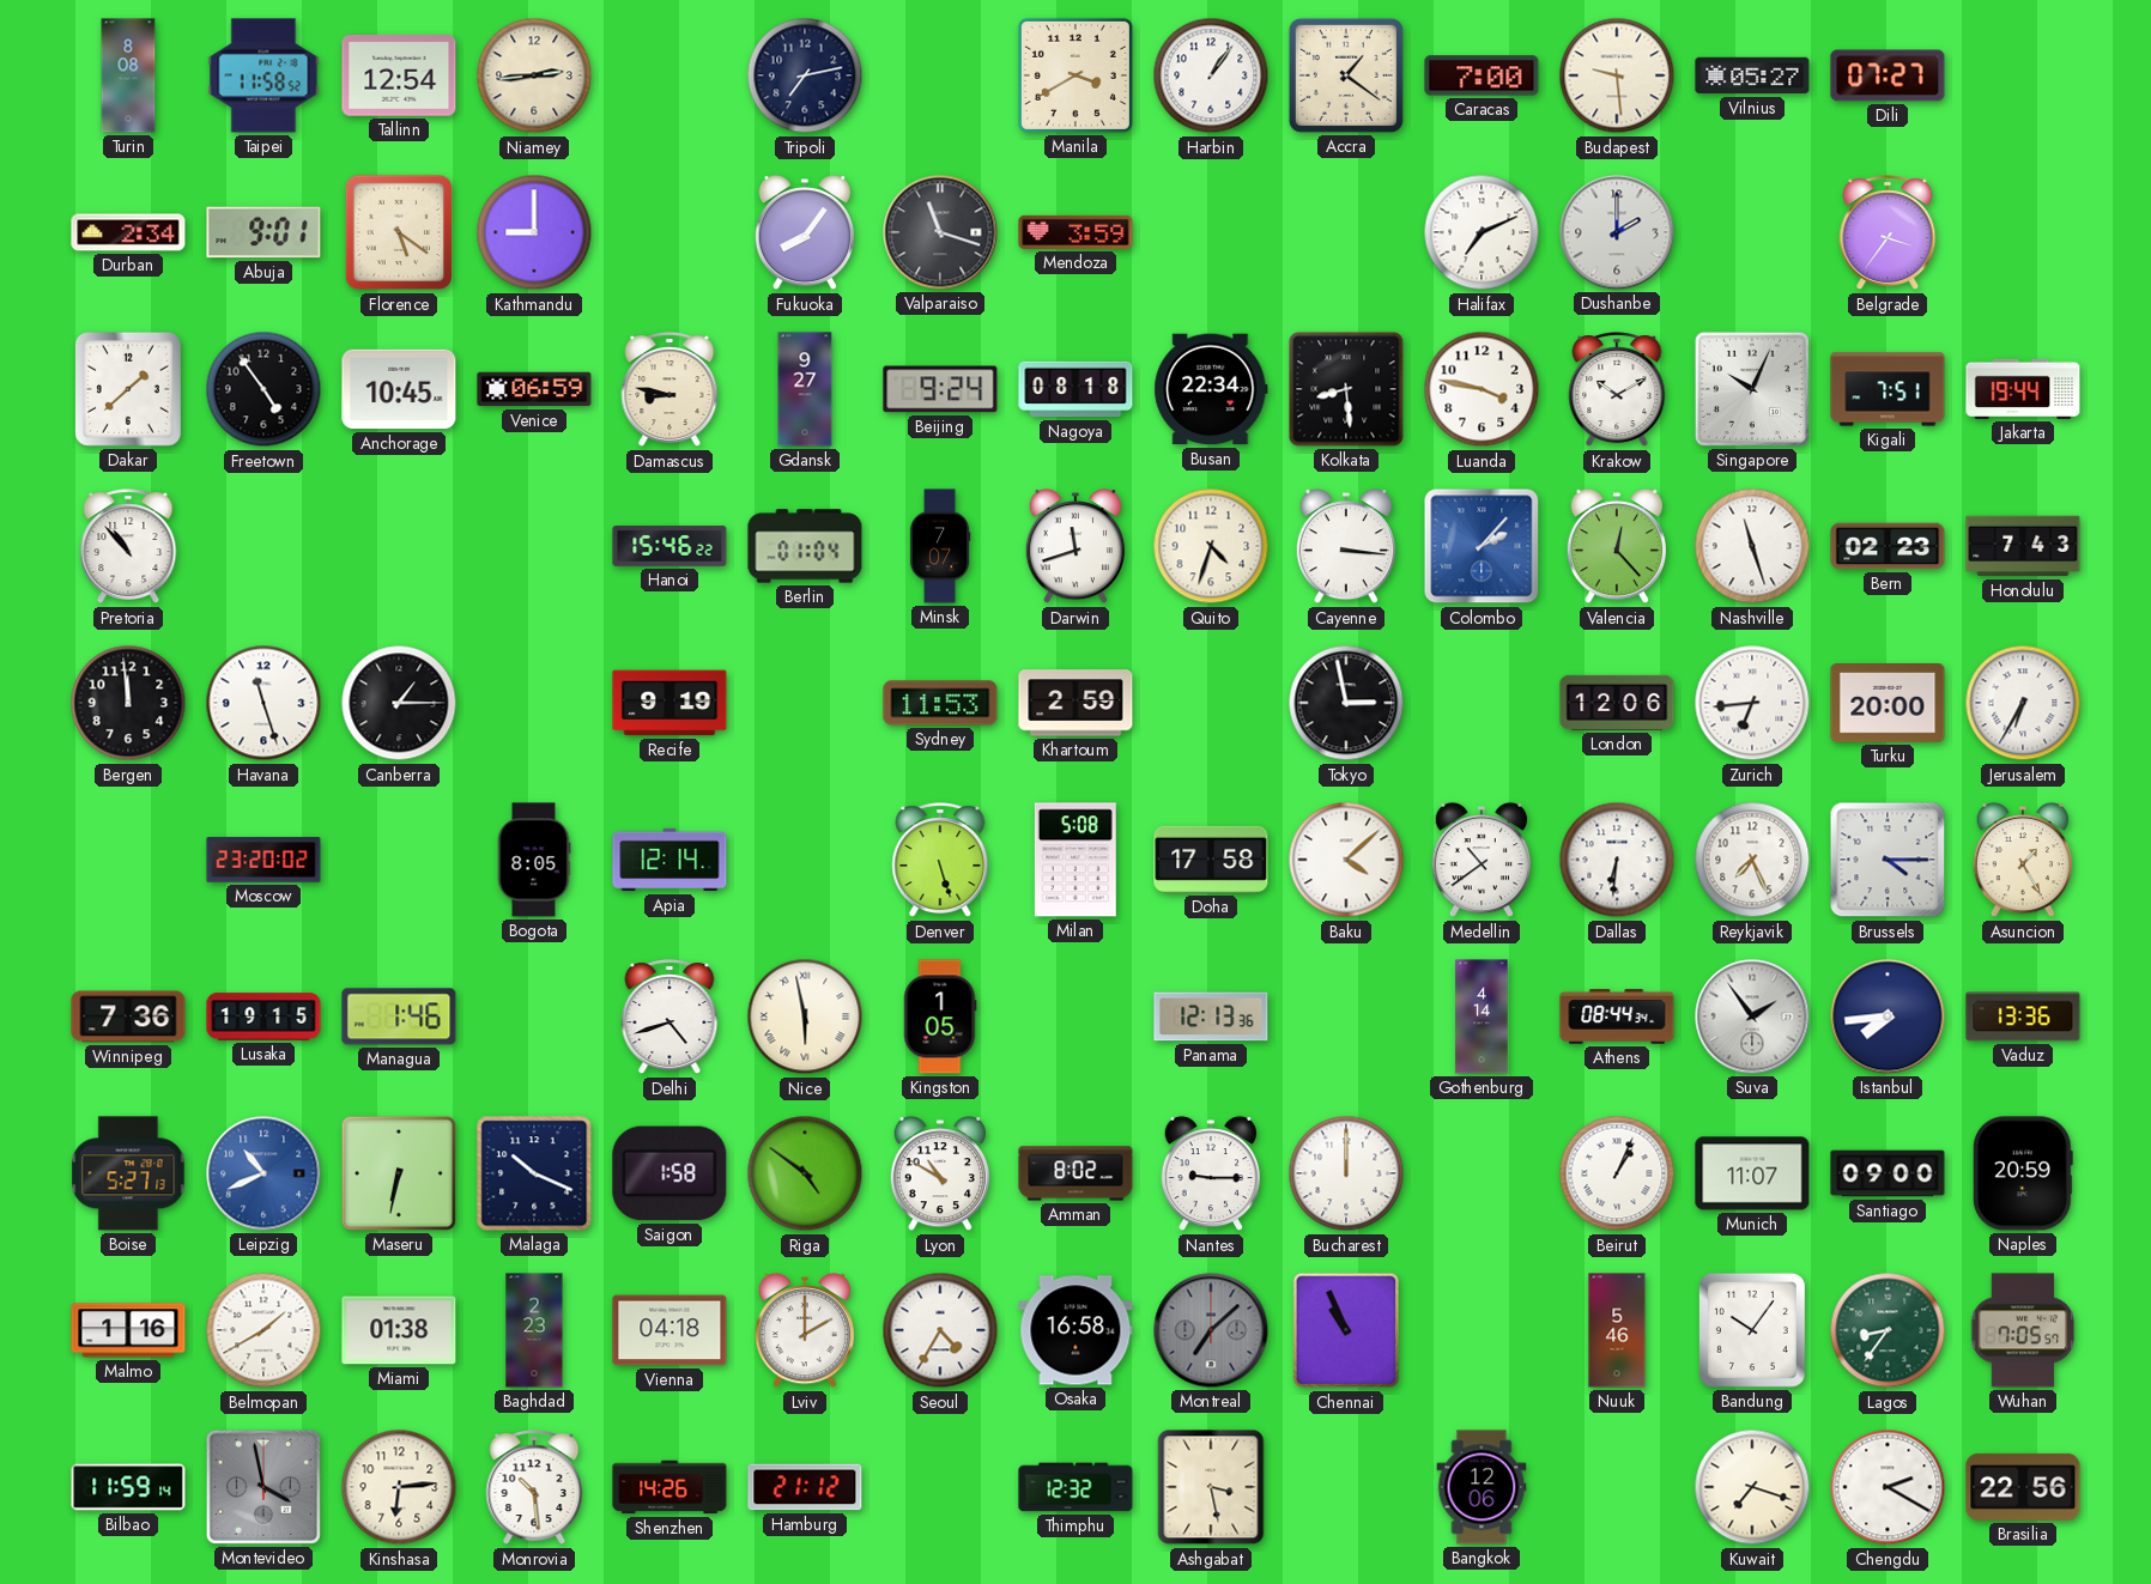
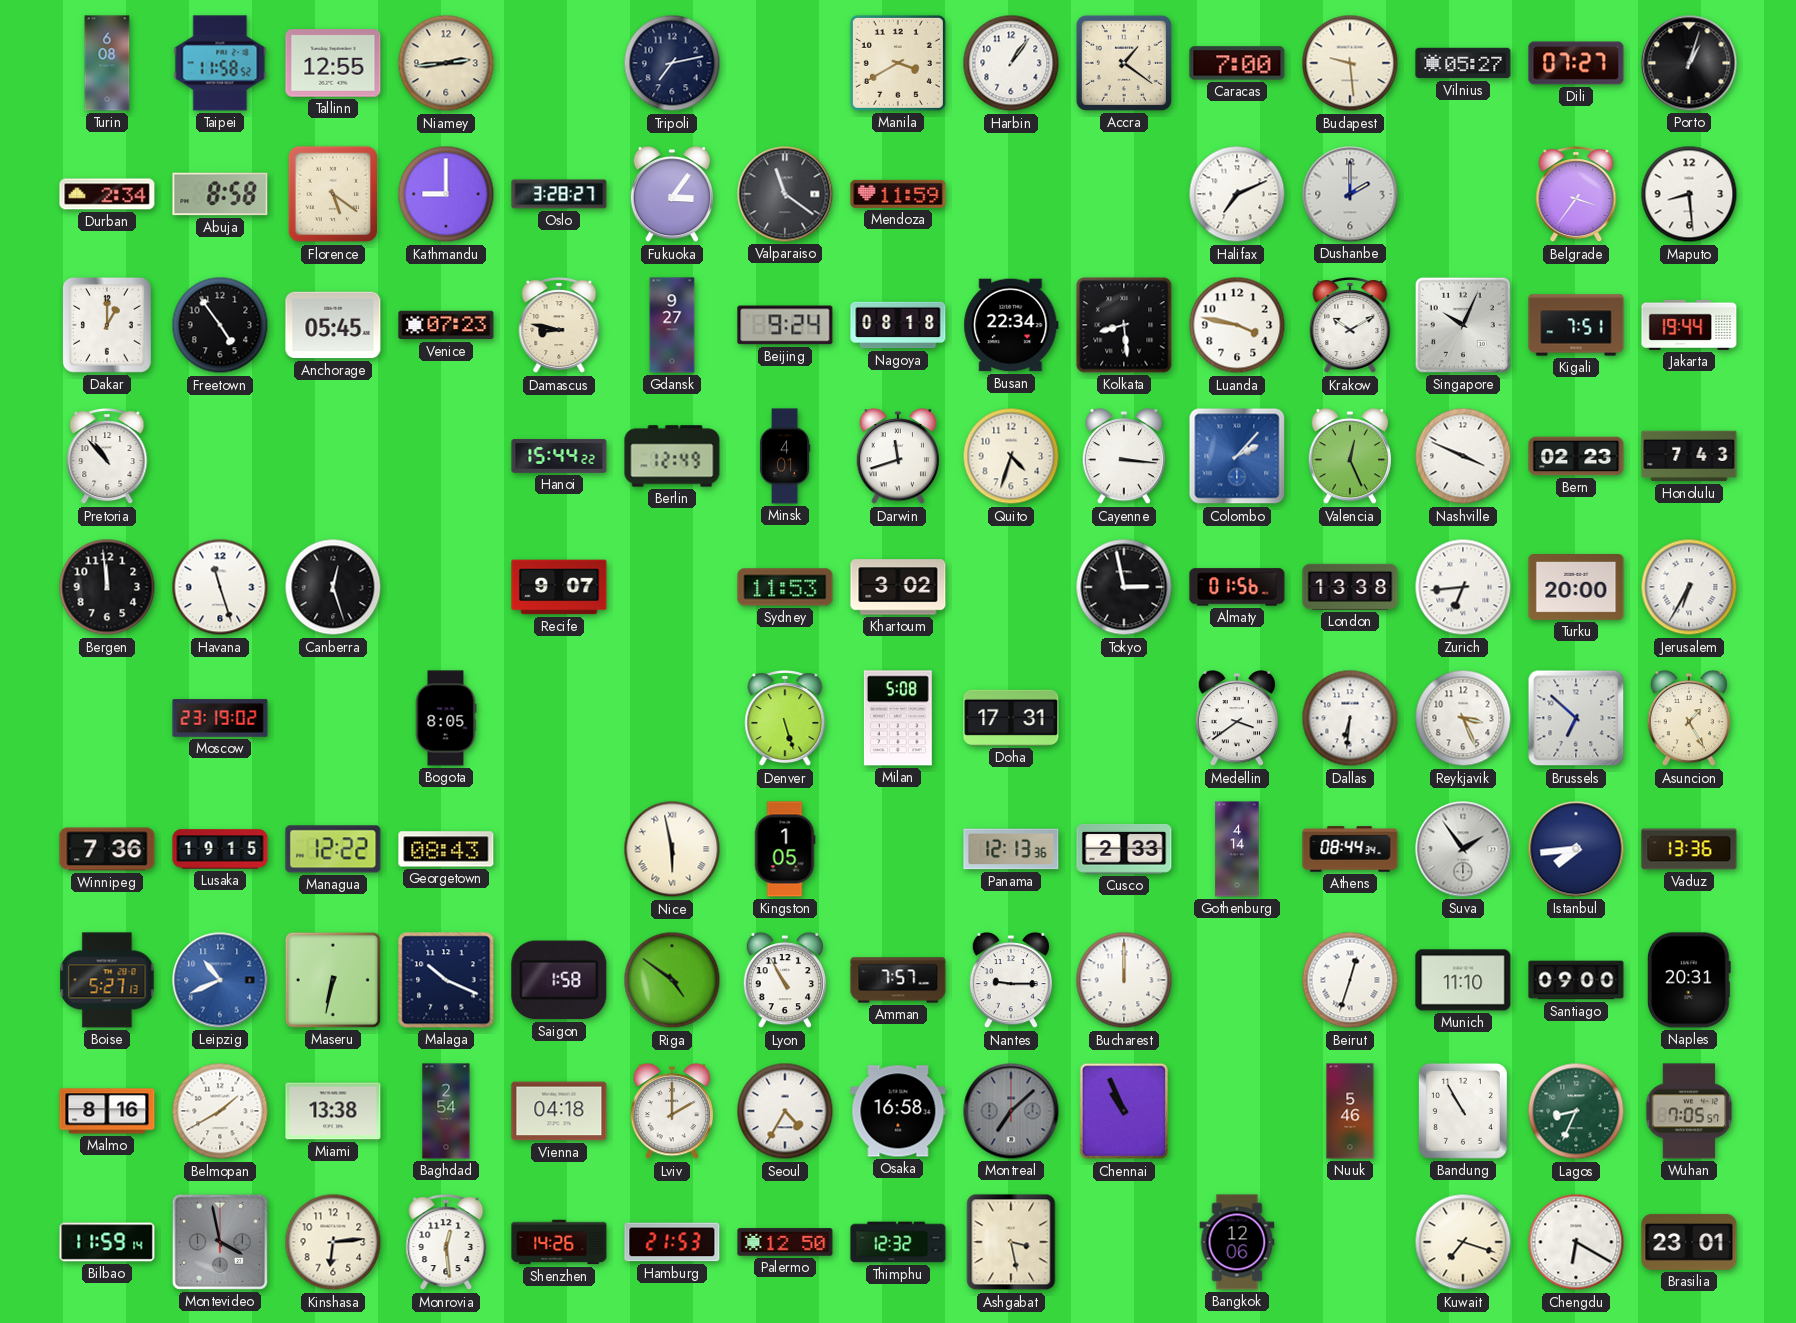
Turin: 8:08 -> 6:08 (107, 63)
Tallinn: 12:54 -> 12:55 (333, 63)
Porto: none -> 1:03 (1689, 63)
Abuja: 9:01 -> 8:58 (220, 194)
Oslo: none -> 3:28 (559, 194)
Fukuoka: 8:06 -> 3:06 (672, 194)
Valparaiso: 11:18 -> 11:21 (785, 194)
Mendoza: 3:59 -> 11:59 (898, 194)
Maputo: none -> 8:29 (1689, 194)
Dakar: 1:38 -> 1:00 (107, 325)
Anchorage: 10:45 -> 05:45 (333, 325)
Venice: 06:59 -> 07:23 (446, 325)
Hanoi: 15:46 -> 15:44 (559, 456)
Berlin: 01:04 -> 12:49 (672, 456)
Minsk: 7:07 -> 4:01 (785, 456)
Valencia: 12:23 -> 12:26 (1350, 456)
Nashville: 11:27 -> 3:49 (1463, 456)
Canberra: 1:15 -> 12:27 (333, 587)
Recife: 9:19 -> 9:07 (559, 587)
Khartoum: 2:59 -> 3:02 (898, 587)
Almaty: none -> 01:56 (1237, 587)
London: 12:06 -> 13:38 (1350, 587)
Moscow: 23:20 -> 23:19 (220, 718)
Apia: 12:14 -> none (669, 860)
Doha: 17:58 -> 17:31 (1011, 718)
Baku: 4:08 -> none (1346, 860)
Medellin: 10:39 -> 3:39 (1237, 718)
Reykjavik: 7:26 -> 3:26 (1463, 718)
Brussels: 4:15 -> 6:52 (1576, 718)
Managua: 1:46 -> 12:22 (333, 849)
Georgetown: none -> 08:43 (446, 849)
Delhi: 4:42 -> none (669, 1018)
Cusco: none -> 2:33 (1124, 849)
Lyon: 10:50 -> 10:55 (785, 980)
Amman: 8:02 -> 7:57 (898, 980)
Beirut: 1:04 -> 12:33 (1350, 980)
Munich: 11:07 -> 11:10 (1463, 980)
Naples: 20:59 -> 20:31 (1689, 980)
Malmo: 1:16 -> 8:16 (107, 1111)
Miami: 01:38 -> 13:38 (333, 1111)
Baghdad: 2:23 -> 2:54 (446, 1111)
Bandung: 10:06 -> 10:55 (1463, 1111)
Lagos: 8:36 -> 8:34 (1576, 1111)
Monrovia: 10:29 -> 12:29 (446, 1243)
Hamburg: 21:12 -> 21:53 (672, 1242)
Palermo: none -> 12:50 (785, 1242)
Chengdu: 2:20 -> 6:20 (1576, 1242)
Brasilia: 22:56 -> 23:01 (1689, 1242)
